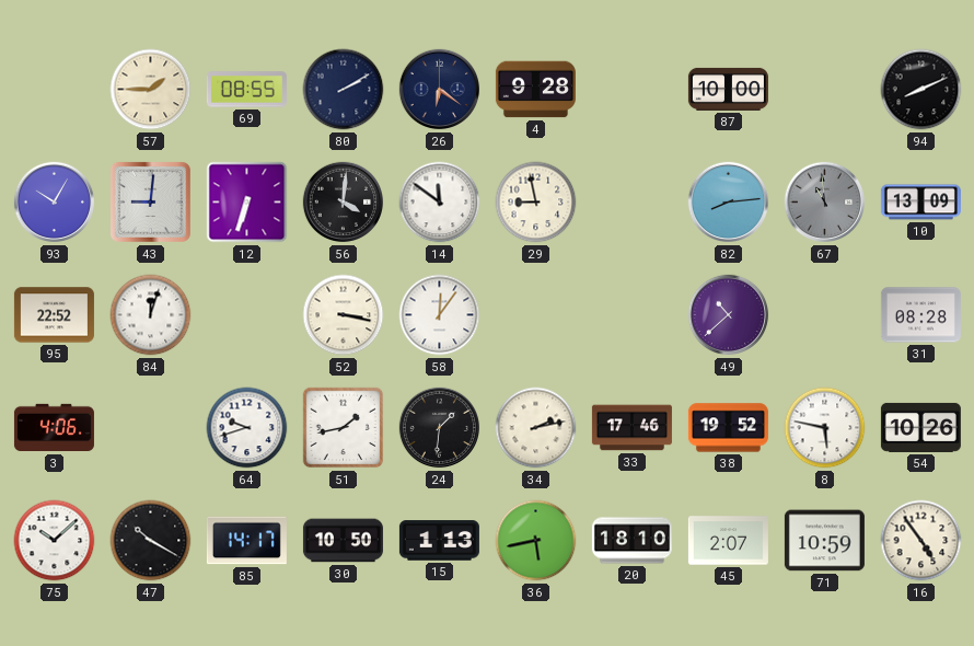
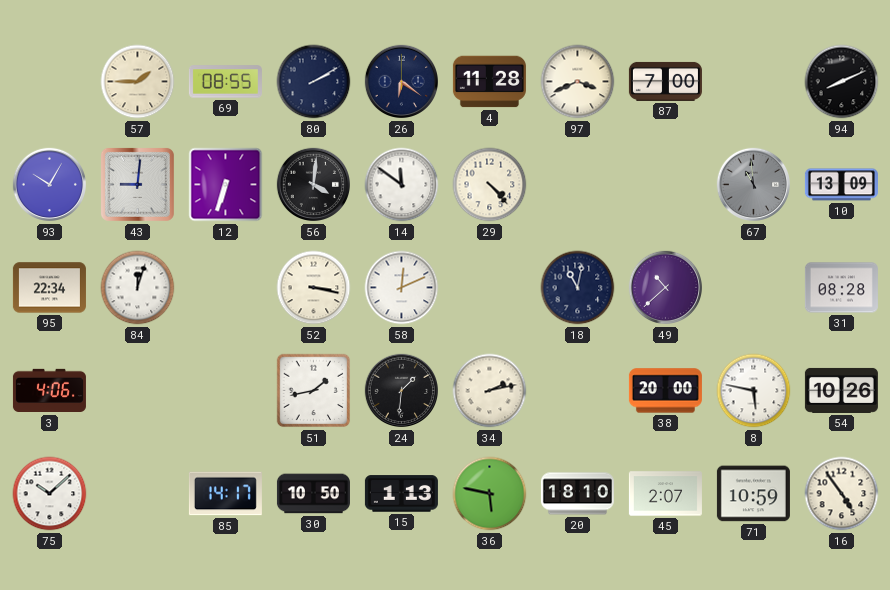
4: 9:28 -> 11:28 (489, 82)
97: none -> 3:41 (578, 82)
87: 10:00 -> 7:00 (665, 81)
29: 8:58 -> 4:23 (490, 185)
82: 8:14 -> none (729, 203)
95: 22:52 -> 22:34 (49, 288)
58: 12:06 -> 12:11 (402, 288)
18: none -> 11:02 (578, 288)
64: 9:42 -> none (247, 428)
33: 17:46 -> none (631, 428)
38: 19:52 -> 20:00 (665, 391)
47: 10:20 -> none (151, 541)
36: 5:43 -> 5:47 (490, 494)
